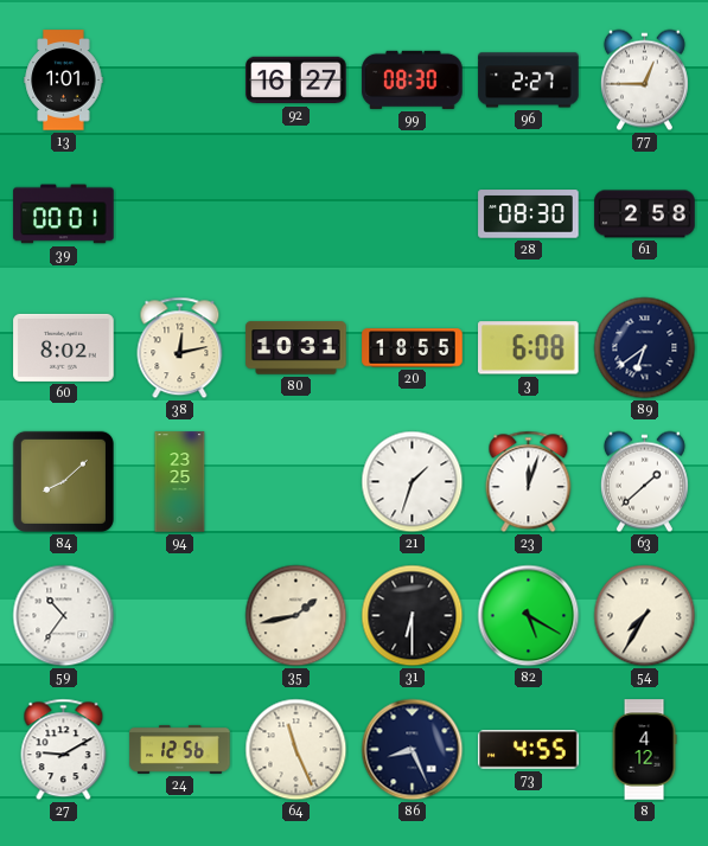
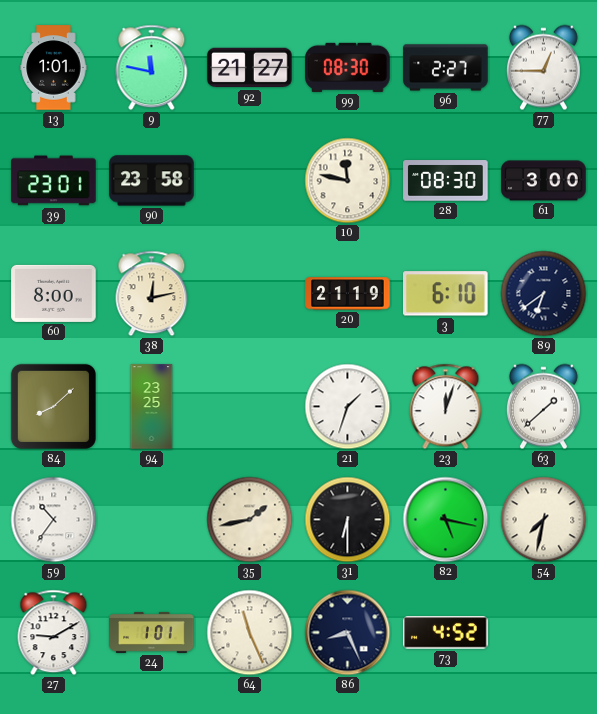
9: none -> 11:47 (152, 68)
92: 16:27 -> 21:27 (250, 68)
39: 00:01 -> 23:01 (54, 181)
90: none -> 23:58 (152, 181)
10: none -> 11:47 (348, 181)
61: 2:58 -> 3:00 (544, 181)
60: 8:02 -> 8:00 (54, 293)
80: 10:31 -> none (296, 348)
20: 18:55 -> 21:19 (348, 294)
3: 6:08 -> 6:10 (446, 294)
82: 5:20 -> 5:17 (446, 520)
54: 7:35 -> 7:32 (544, 520)
24: 12:56 -> 1:01 (152, 632)
73: 4:55 -> 4:52 (446, 633)
8: 4:12 -> none (644, 750)
